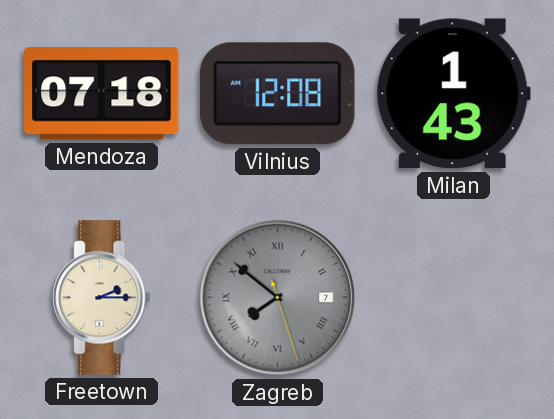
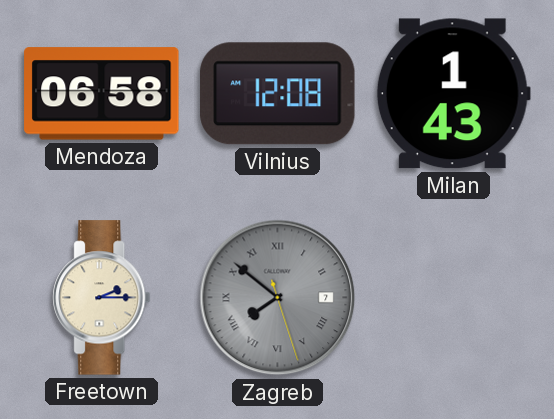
Mendoza: 07:18 -> 06:58 (102, 94)
